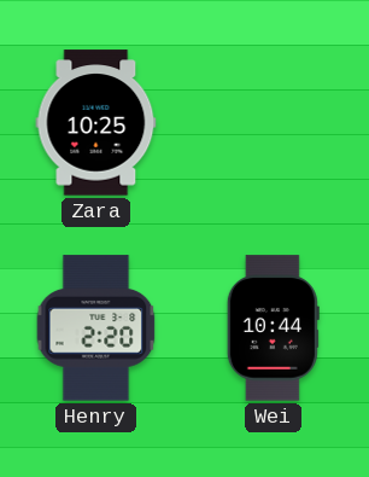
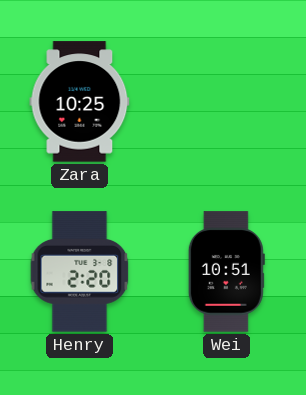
Wei: 10:44 -> 10:51 (226, 272)
